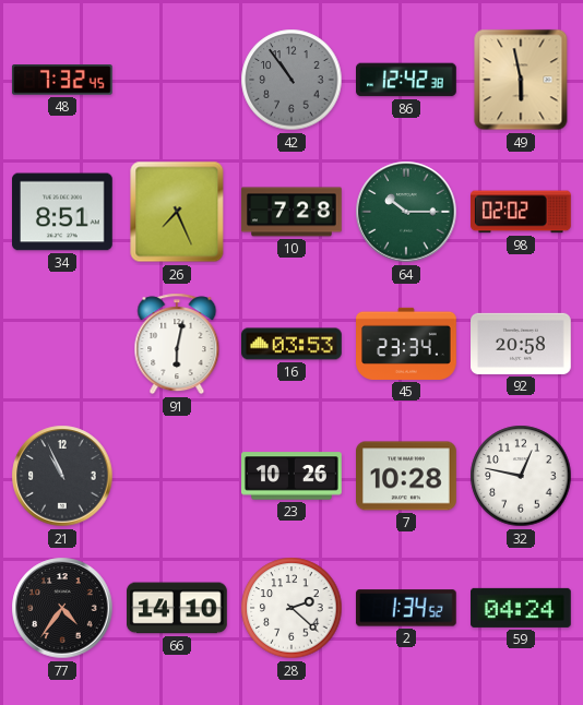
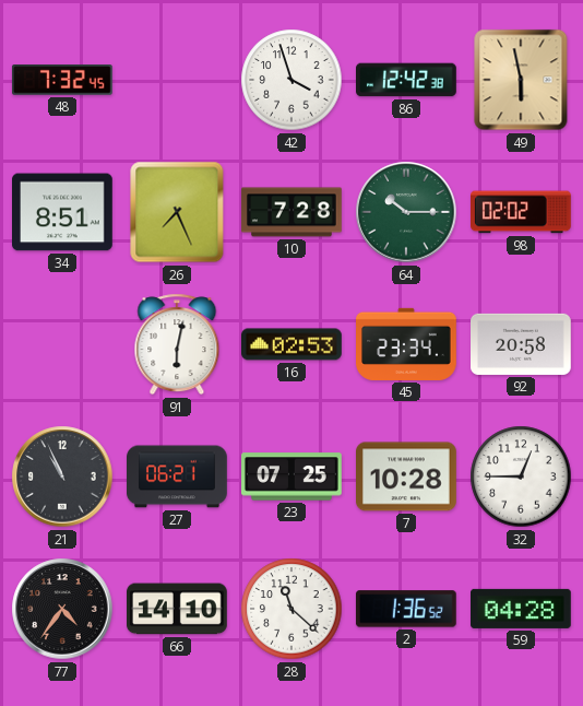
42: 10:54 -> 3:57 (291, 80)
42 dial: grey -> white (291, 80)
16: 03:53 -> 02:53 (293, 344)
27: none -> 06:21 (178, 476)
23: 10:26 -> 07:25 (293, 476)
32: 12:47 -> 12:45 (521, 476)
28: 2:22 -> 11:22 (291, 609)
2: 1:34 -> 1:36 (406, 609)
59: 04:24 -> 04:28 (522, 609)
